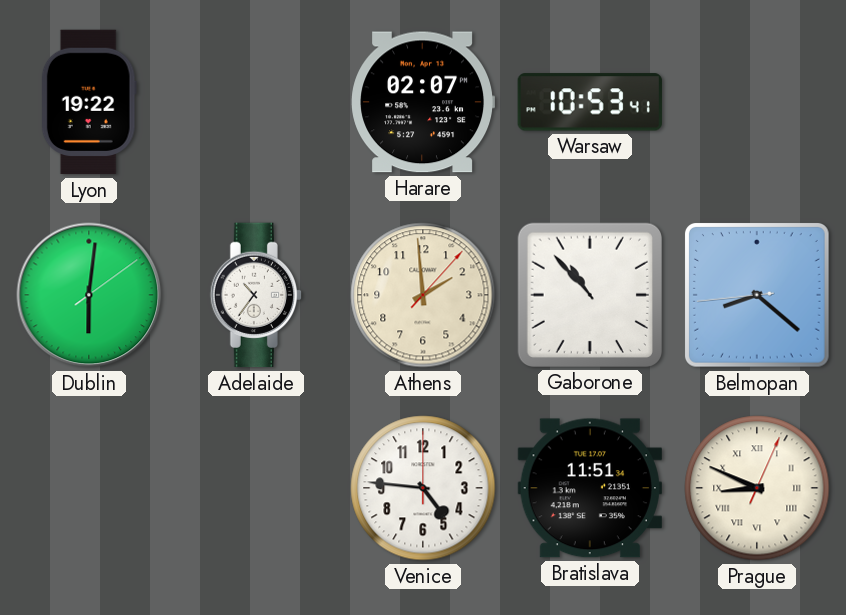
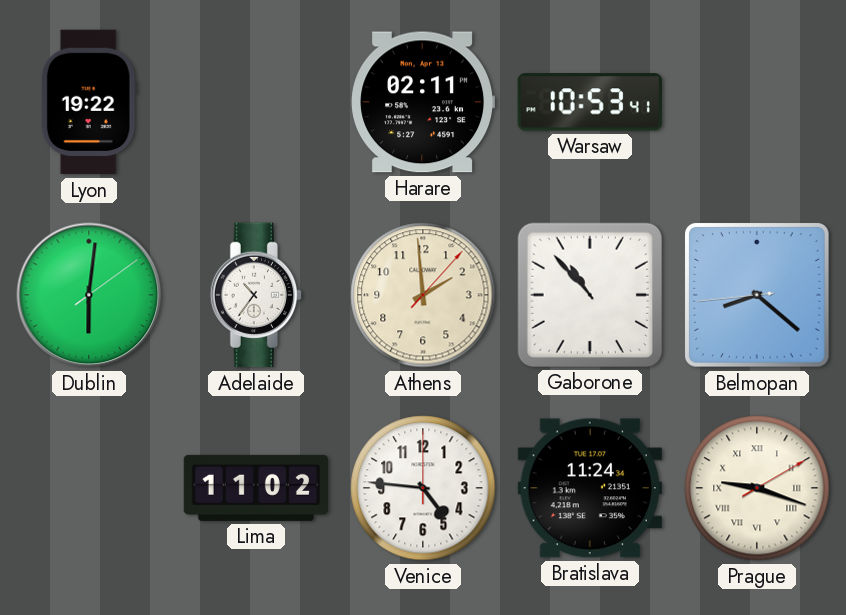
Harare: 02:07 -> 02:11 (422, 102)
Lima: none -> 11:02 (256, 488)
Bratislava: 11:51 -> 11:24 (589, 488)
Prague: 8:49 -> 9:18 (757, 488)
